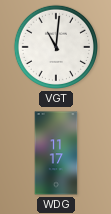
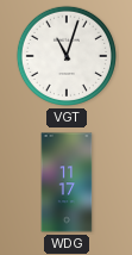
VGT: 11:01 -> 11:03 (67, 56)
